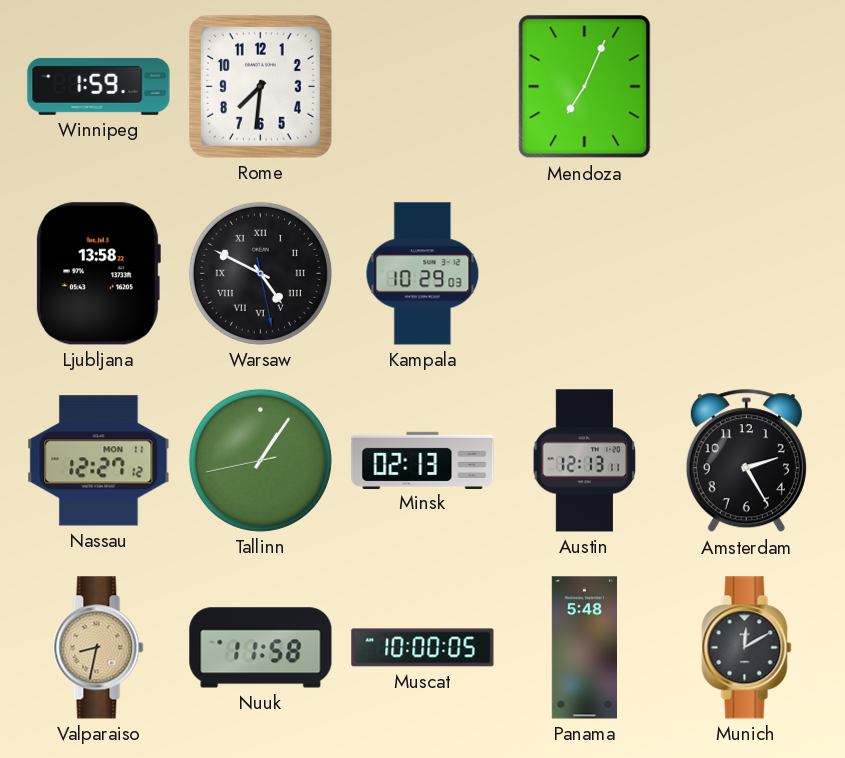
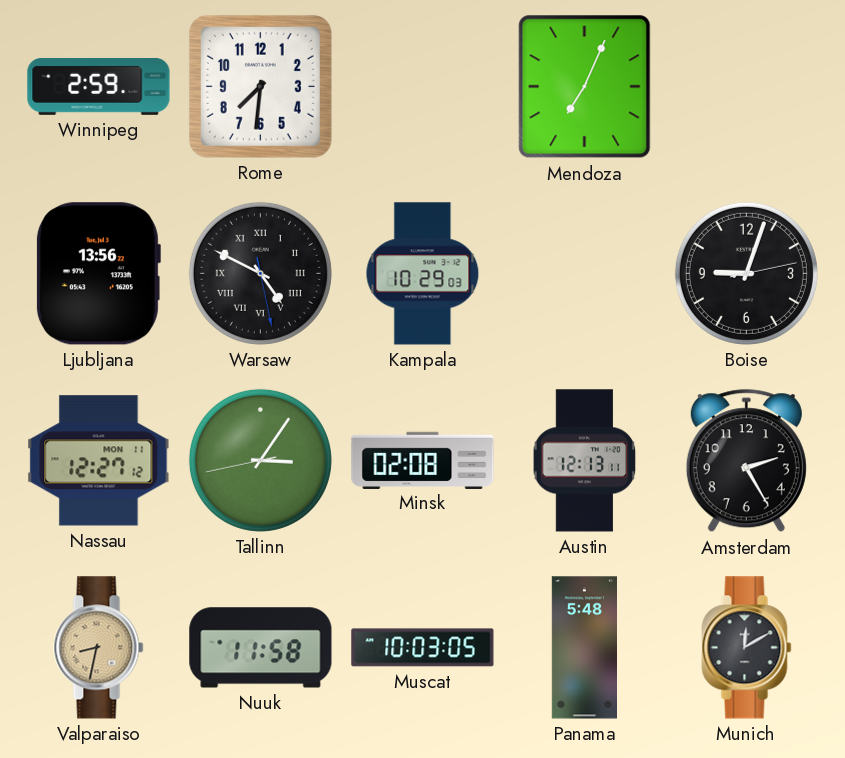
Winnipeg: 1:59 -> 2:59 (99, 87)
Ljubljana: 13:58 -> 13:56 (98, 274)
Boise: none -> 9:03 (746, 273)
Tallinn: 1:05 -> 3:05 (260, 460)
Minsk: 02:13 -> 02:08 (423, 460)
Muscat: 10:00 -> 10:03 (423, 648)
